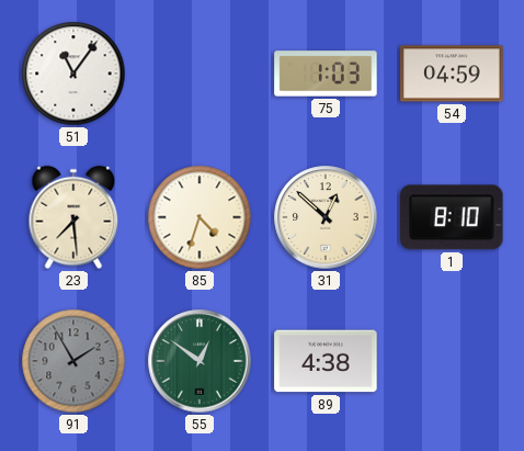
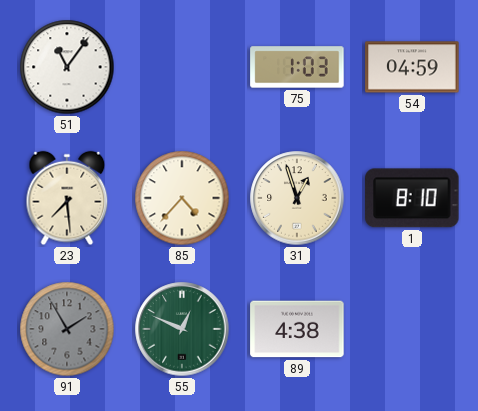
85: 4:33 -> 4:37 (182, 198)
31: 12:52 -> 12:57 (297, 198)
55: 12:51 -> 12:49 (182, 329)
